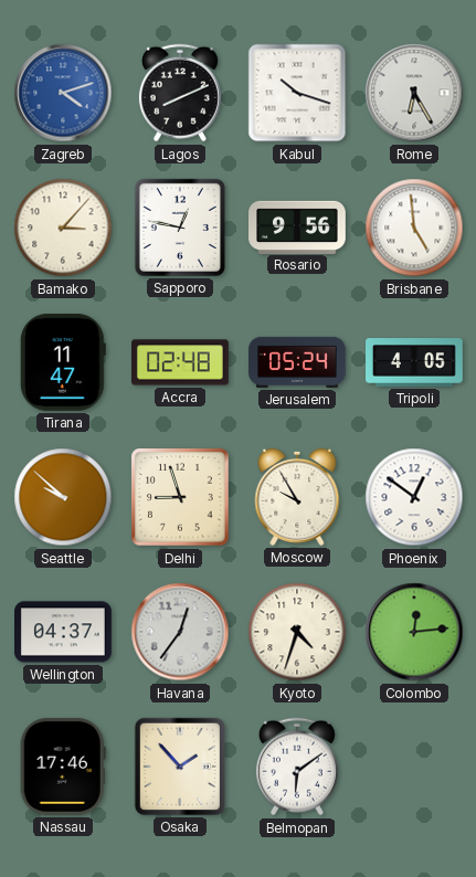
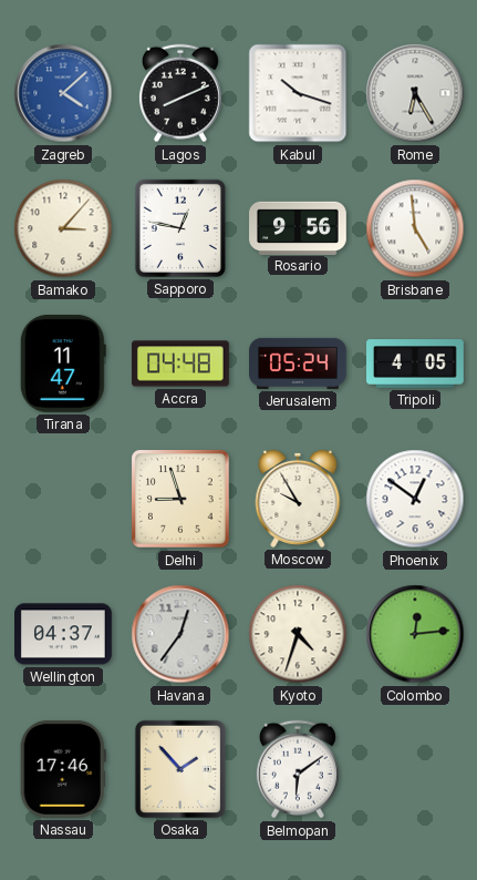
Zagreb: 4:12 -> 4:08 (63, 93)
Accra: 02:48 -> 04:48 (182, 364)
Seattle: 9:52 -> none (63, 497)
